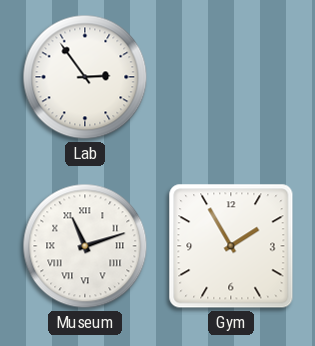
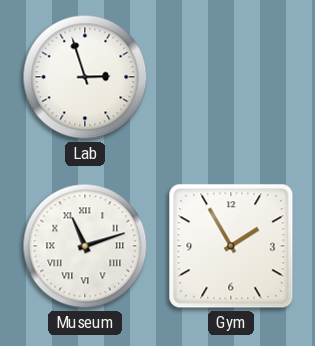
Lab: 2:54 -> 2:57 (85, 77)
